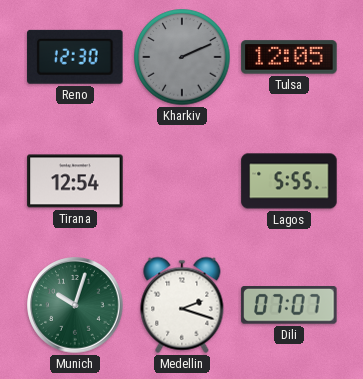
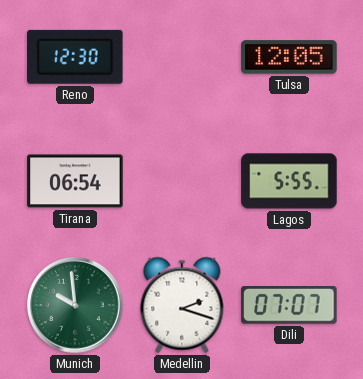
Kharkiv: 2:11 -> none (182, 57)
Tirana: 12:54 -> 06:54 (75, 181)
Munich: 10:03 -> 9:59 (75, 305)
